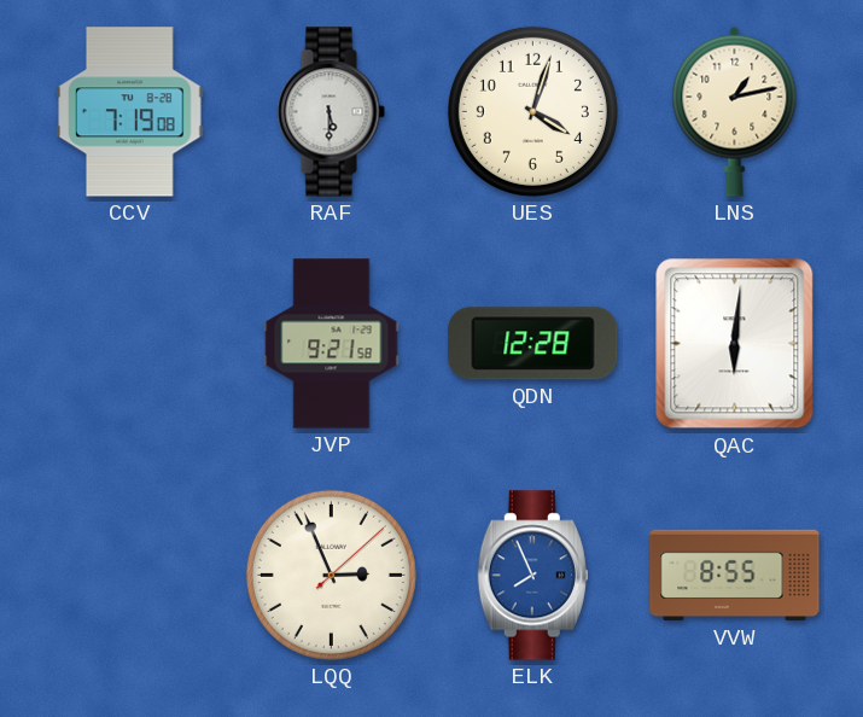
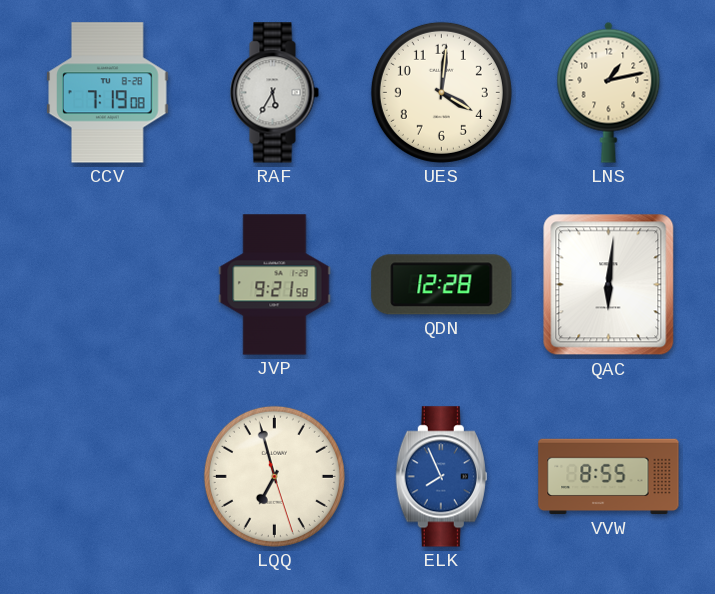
RAF: 5:30 -> 5:35 (274, 93)
UES: 4:03 -> 4:01 (441, 92)
LQQ: 2:56 -> 6:57 (274, 476)
